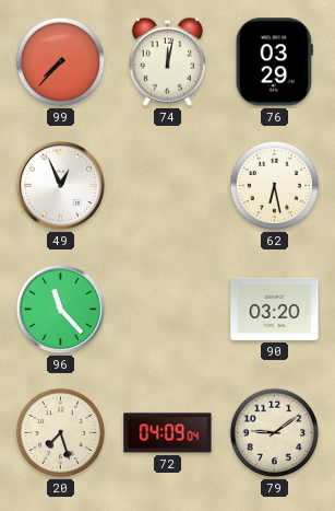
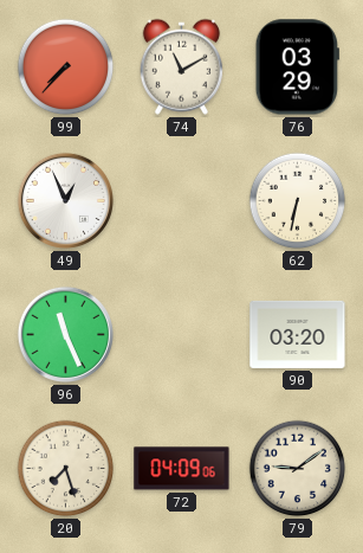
74: 12:02 -> 11:10 (181, 66)
62: 6:28 -> 6:32 (298, 201)
96: 11:23 -> 11:26 (65, 334)
72: 04:09:04 -> 04:09:06 (182, 469)
